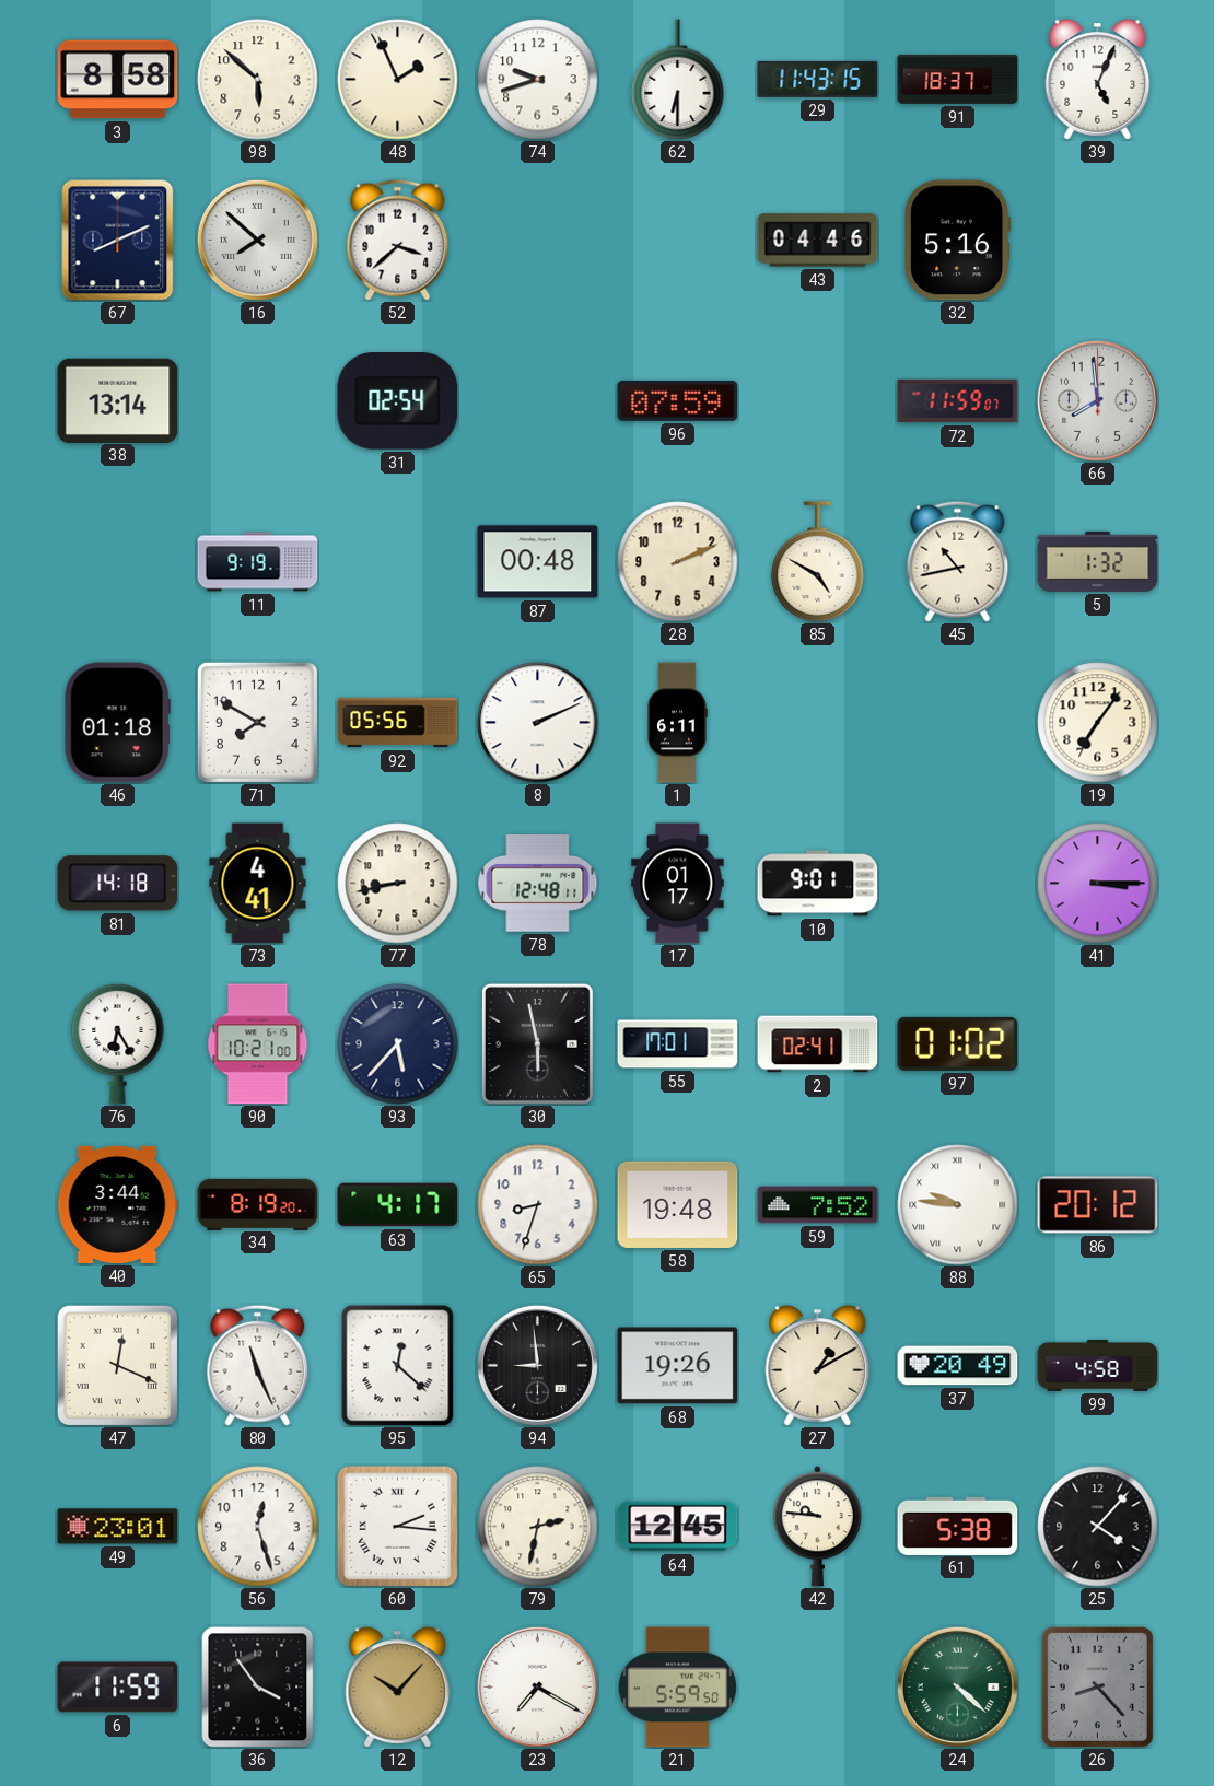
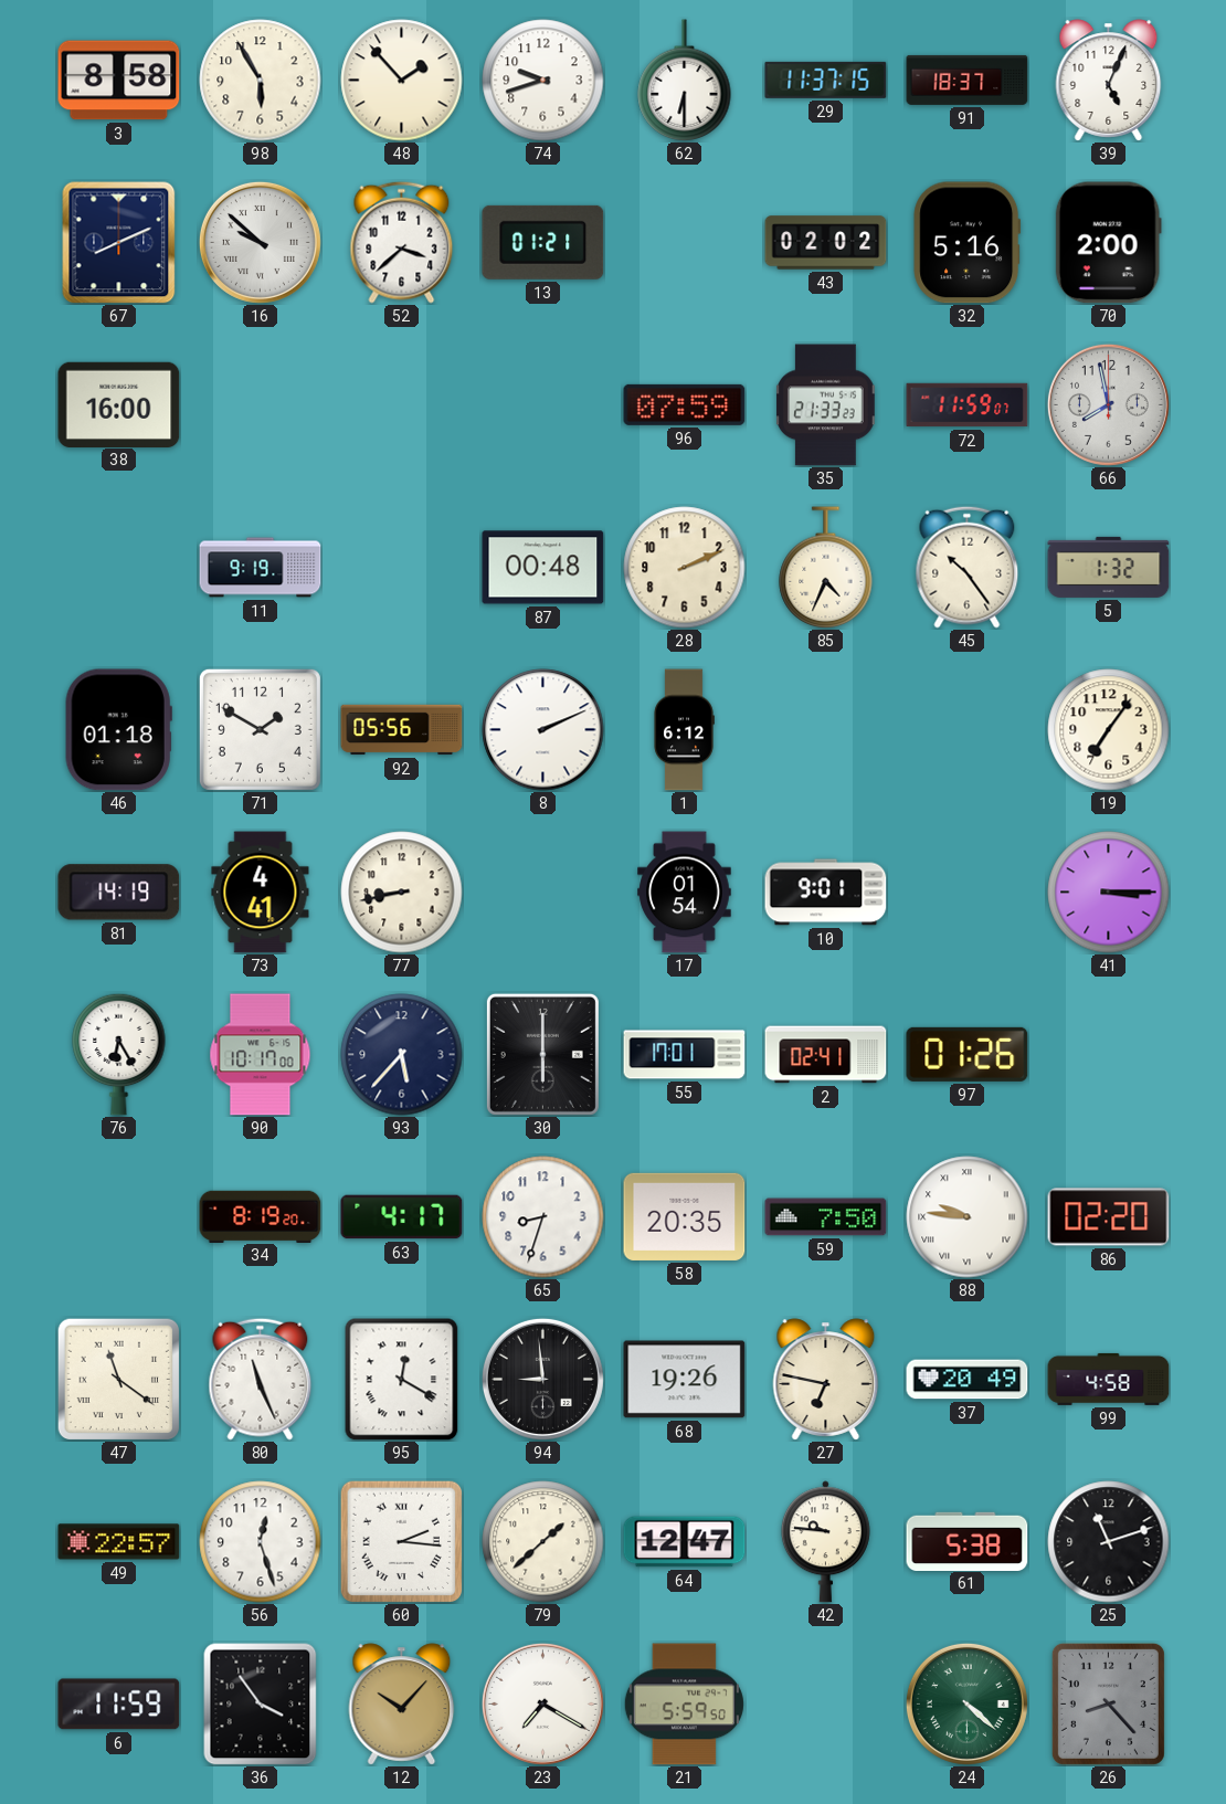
98: 5:52 -> 5:55 (261, 81)
48: 1:56 -> 1:53 (402, 81)
29: 11:43 -> 11:37 (826, 80)
16: 7:52 -> 9:52 (260, 242)
13: none -> 01:21 (543, 242)
43: 04:46 -> 02:02 (826, 243)
70: none -> 2:00 (1108, 243)
38: 13:14 -> 16:00 (119, 404)
31: 02:54 -> none (398, 401)
35: none -> 21:33 (826, 405)
66: 7:59 -> 7:58 (1108, 404)
85: 4:50 -> 4:34 (826, 568)
45: 10:43 -> 10:24 (968, 567)
71: 7:50 -> 1:50 (260, 729)
1: 6:11 -> 6:12 (684, 730)
81: 14:18 -> 14:19 (119, 893)
78: 12:48 -> none (538, 884)
17: 01:17 -> 01:54 (685, 893)
90: 10:21 -> 10:17 (261, 1055)
30: 5:58 -> 6:00 (542, 1054)
97: 01:02 -> 01:26 (968, 1054)
40: 3:44 -> none (118, 1204)
58: 19:48 -> 20:35 (685, 1216)
59: 7:52 -> 7:50 (826, 1217)
86: 20:12 -> 02:20 (1109, 1217)
47: 12:19 -> 11:21 (118, 1379)
95: 12:22 -> 12:20 (402, 1380)
27: 1:10 -> 6:47 (826, 1380)
49: 23:01 -> 22:57 (119, 1542)
79: 2:32 -> 1:38 (543, 1542)
64: 12:45 -> 12:47 (685, 1542)
25: 4:07 -> 11:12 (1109, 1542)
